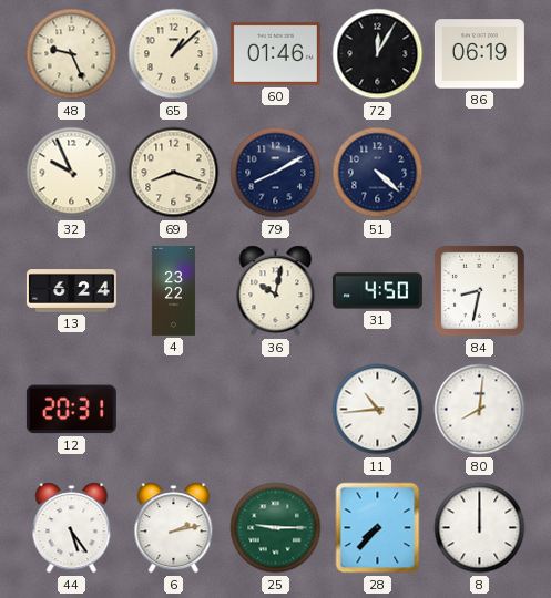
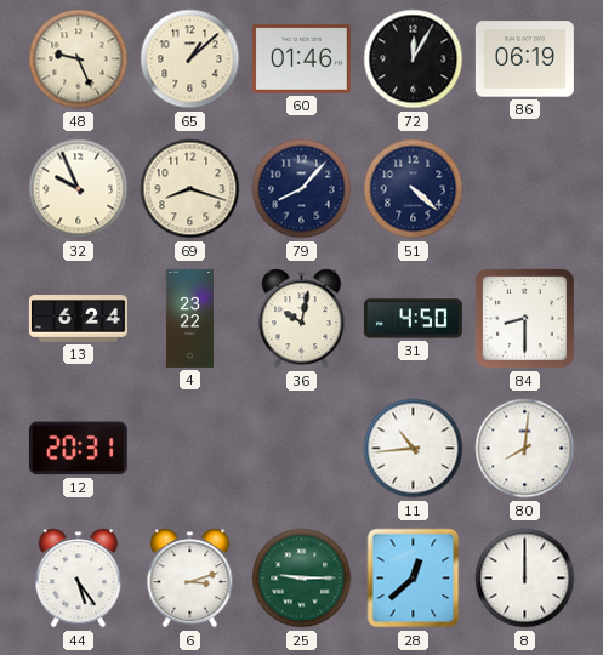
79: 8:10 -> 8:07 (302, 189)
84: 8:32 -> 8:30 (524, 318)
6: 2:13 -> 3:12 (190, 579)
28: 7:37 -> 12:38 (414, 579)
